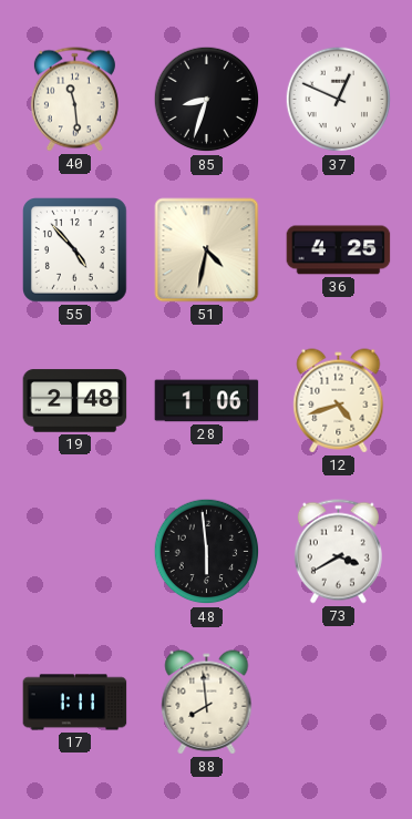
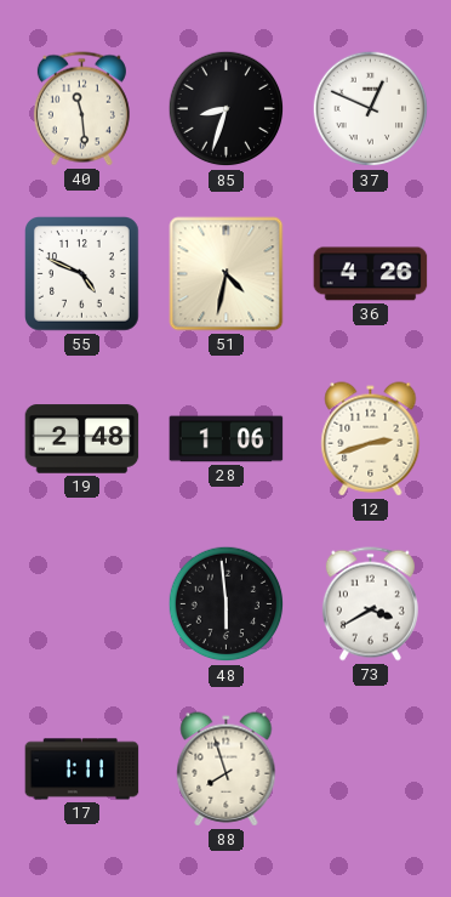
55: 4:53 -> 4:49 (82, 274)
36: 4:25 -> 4:26 (371, 274)
12: 4:42 -> 2:42 (371, 439)
88: 7:59 -> 7:57 (227, 770)
